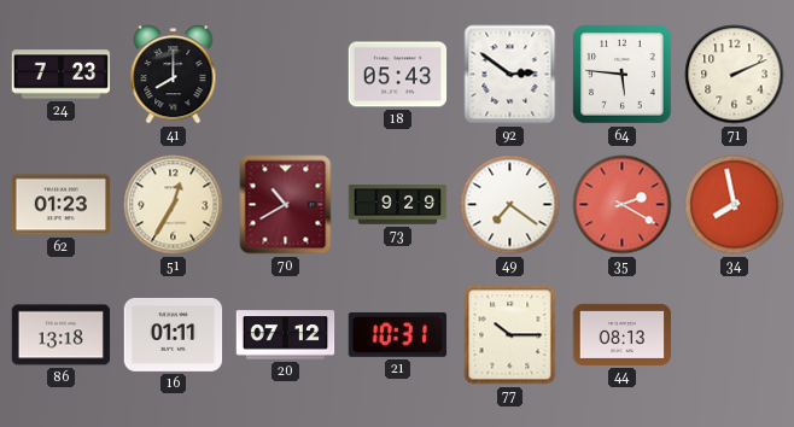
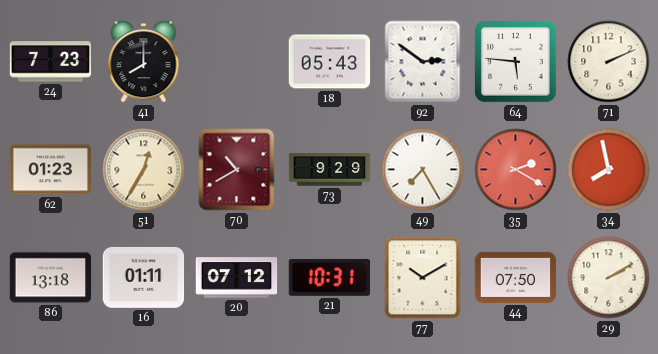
49: 7:21 -> 7:25 (423, 170)
77: 10:15 -> 10:10 (423, 278)
44: 08:13 -> 07:50 (516, 277)
29: none -> 2:10 (609, 278)
